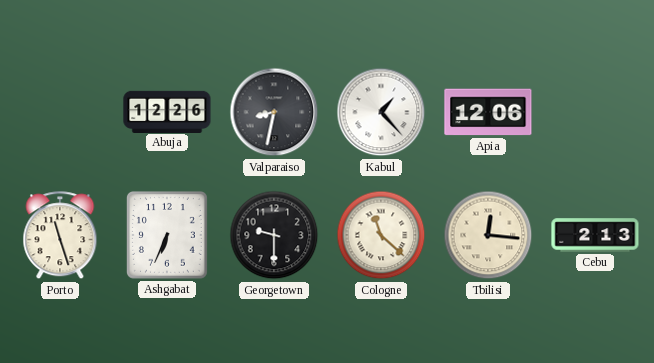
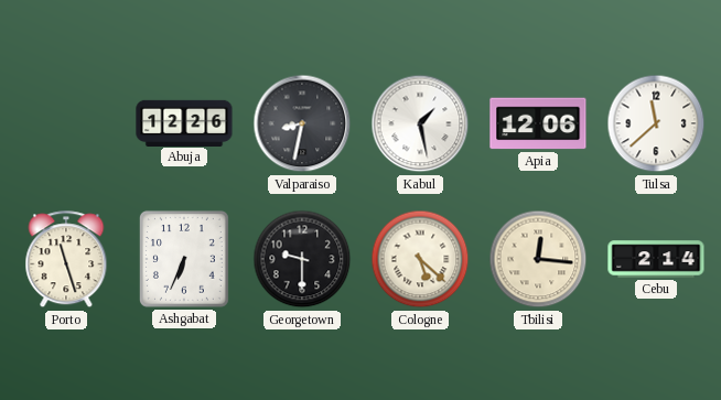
Kabul: 1:23 -> 1:28 (420, 123)
Tulsa: none -> 11:38 (656, 123)
Cologne: 11:22 -> 5:22 (420, 259)
Cebu: 2:13 -> 2:14 (656, 259)
